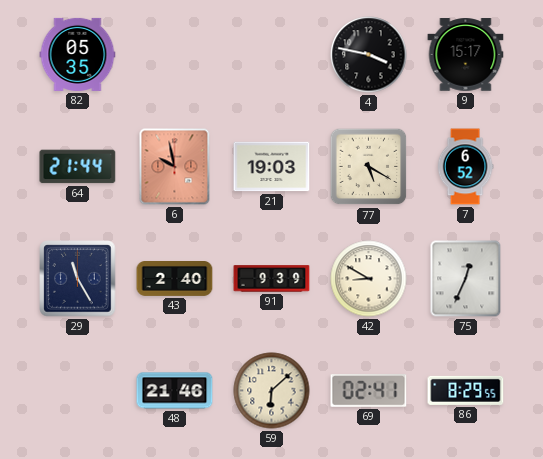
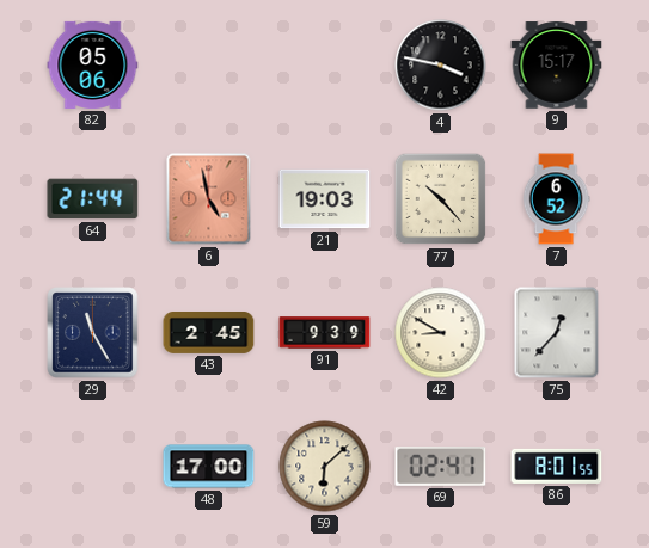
82: 05:35 -> 05:06 (93, 64)
6: 9:58 -> 4:58 (209, 199)
77: 5:20 -> 10:23 (441, 199)
43: 2:40 -> 2:45 (209, 333)
75: 12:34 -> 12:37 (557, 333)
48: 21:46 -> 17:00 (209, 467)
86: 8:29 -> 8:01 (557, 466)
